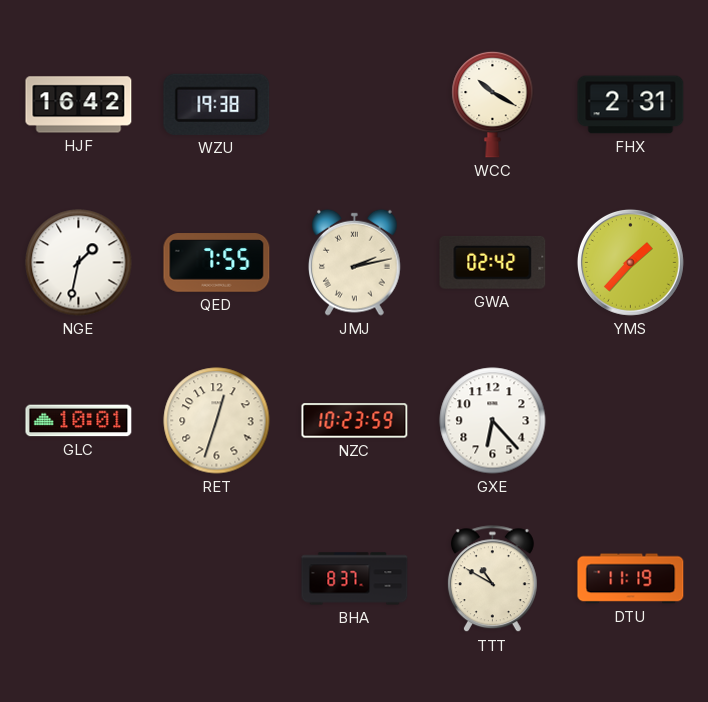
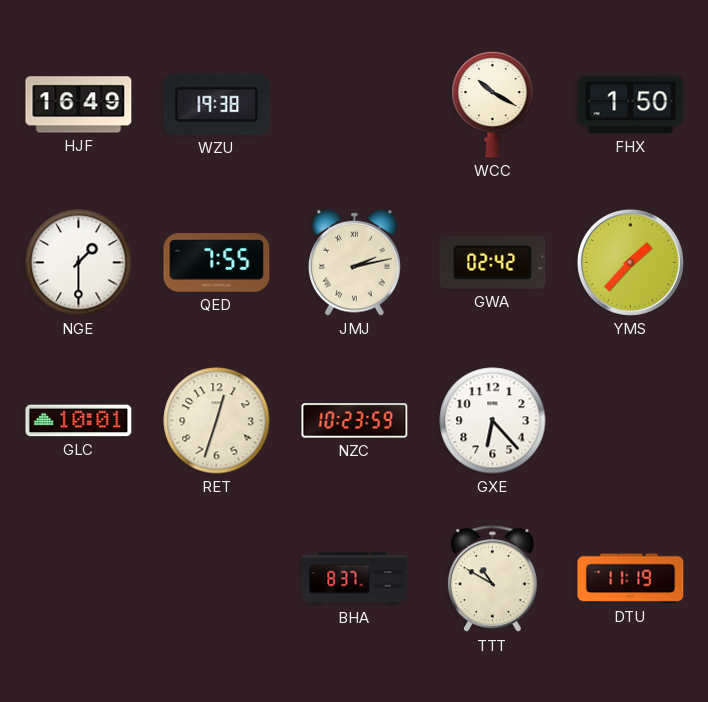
HJF: 16:42 -> 16:49 (79, 105)
FHX: 2:31 -> 1:50 (631, 105)
NGE: 1:32 -> 1:30 (79, 263)
